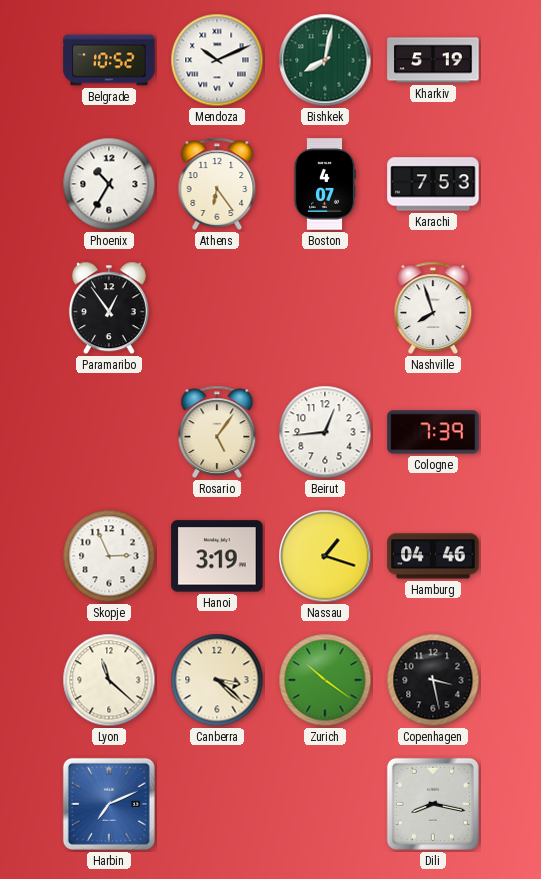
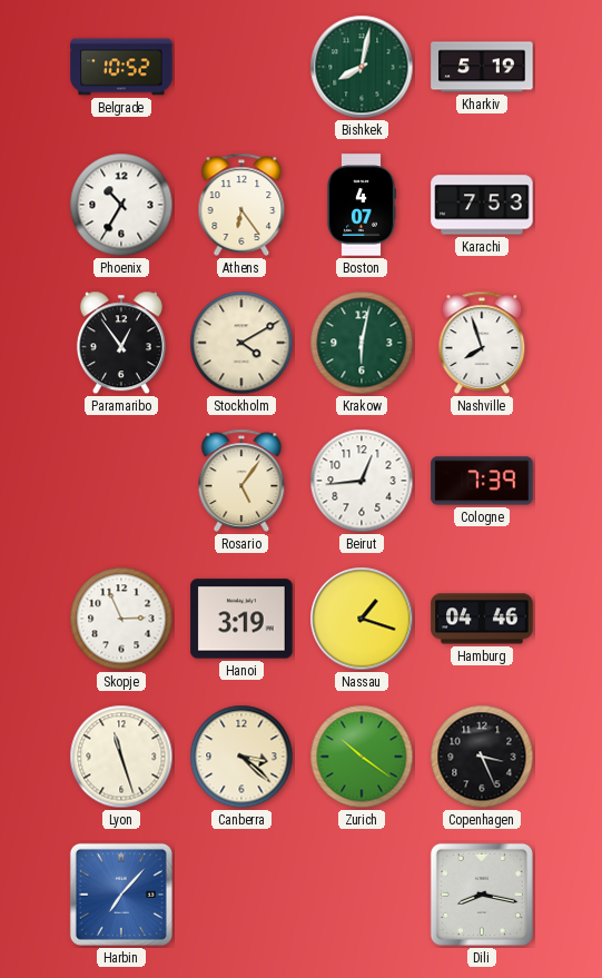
Mendoza: 10:11 -> none (217, 60)
Stockholm: none -> 4:10 (241, 343)
Krakow: none -> 6:02 (362, 343)
Lyon: 11:22 -> 11:27 (121, 757)
Copenhagen: 3:28 -> 3:26 (482, 757)
Harbin: 7:11 -> 7:07 (121, 895)
